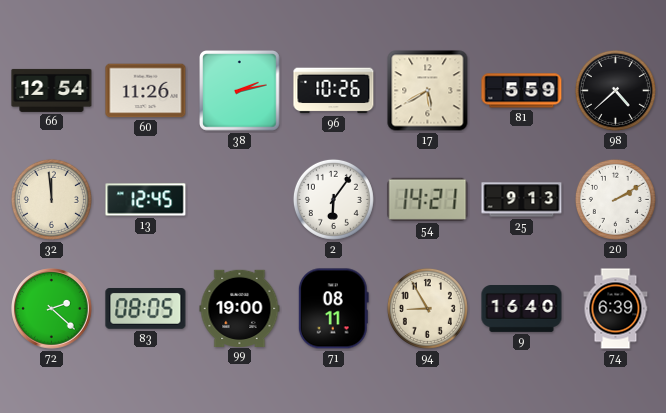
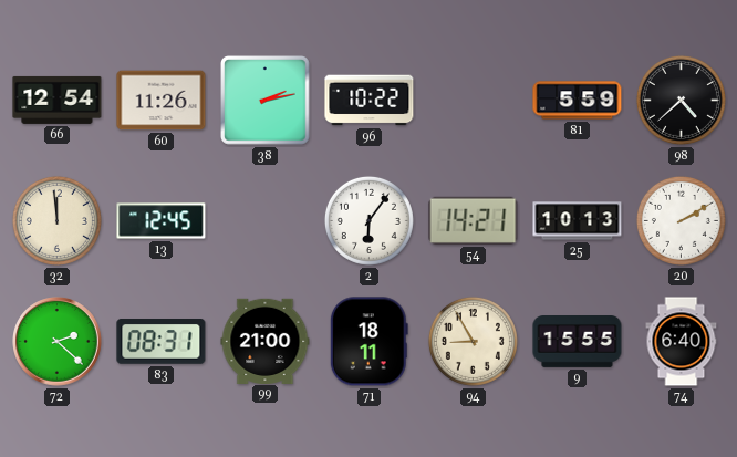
96: 10:26 -> 10:22 (370, 101)
17: 5:40 -> none (428, 91)
25: 9:13 -> 10:13 (578, 221)
83: 08:05 -> 08:31 (162, 342)
99: 19:00 -> 21:00 (266, 341)
71: 08:11 -> 18:11 (369, 342)
9: 16:40 -> 15:55 (578, 342)
74: 6:39 -> 6:40 (682, 342)
